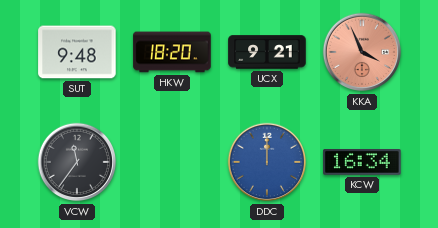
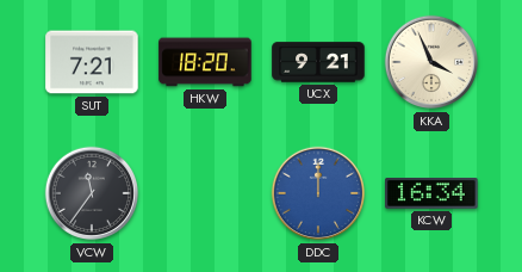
SUT: 9:48 -> 7:21 (92, 62)
KKA dial: salmon -> cream (431, 62)
